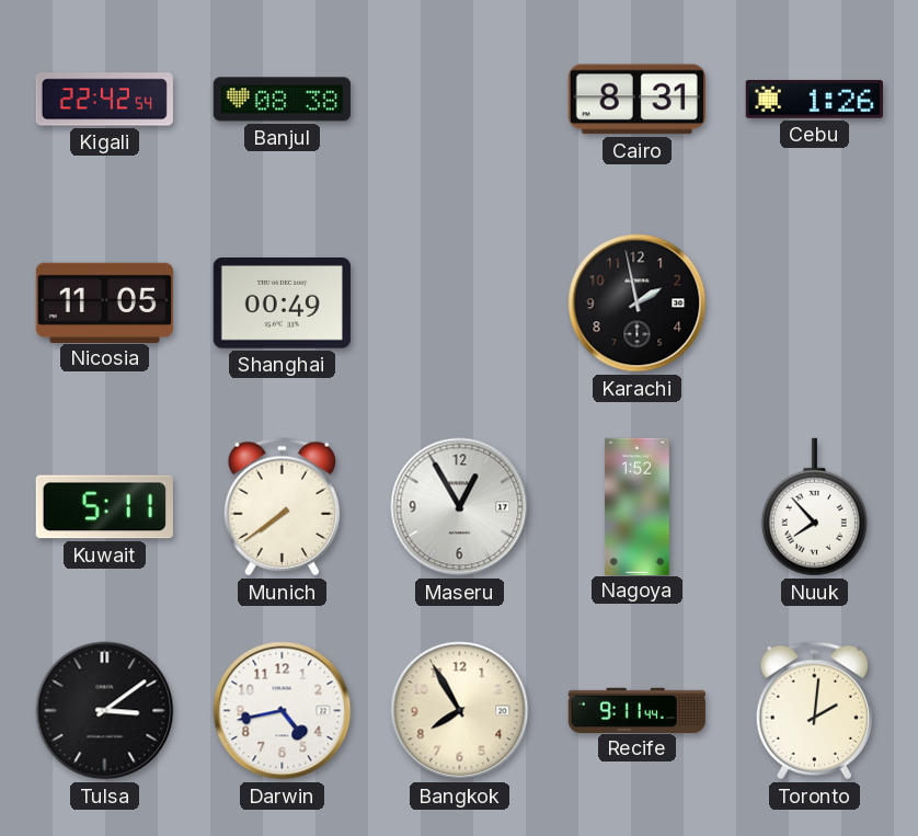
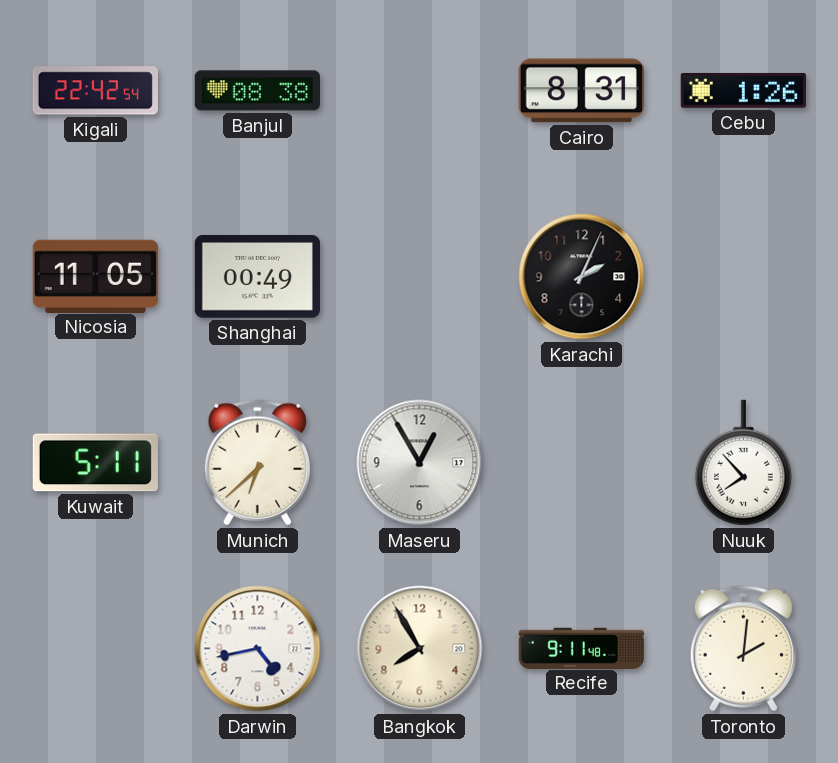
Karachi: 1:58 -> 2:04 (582, 277)
Munich: 7:39 -> 6:38 (257, 463)
Nagoya: 1:52 -> none (636, 506)
Tulsa: 3:09 -> none (105, 711)
Recife: 9:11:44 -> 9:11:48 (581, 648)
